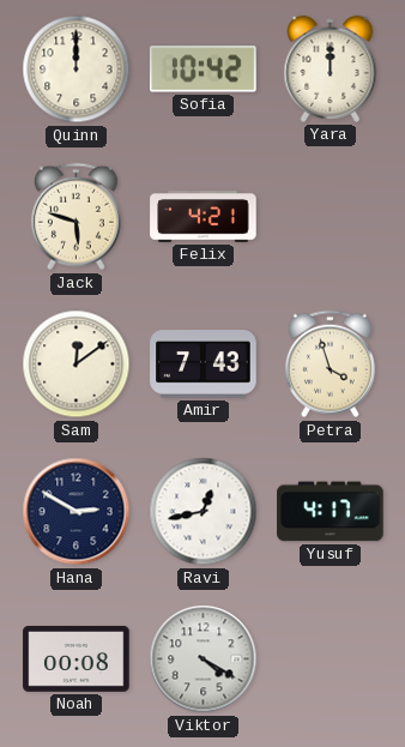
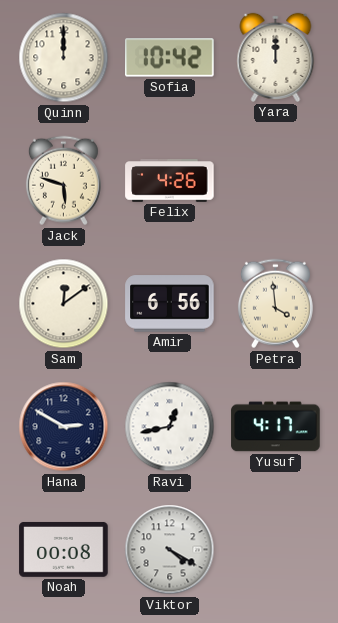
Felix: 4:21 -> 4:26 (170, 181)
Amir: 7:43 -> 6:56 (170, 304)
Petra: 3:57 -> 3:59 (275, 304)
